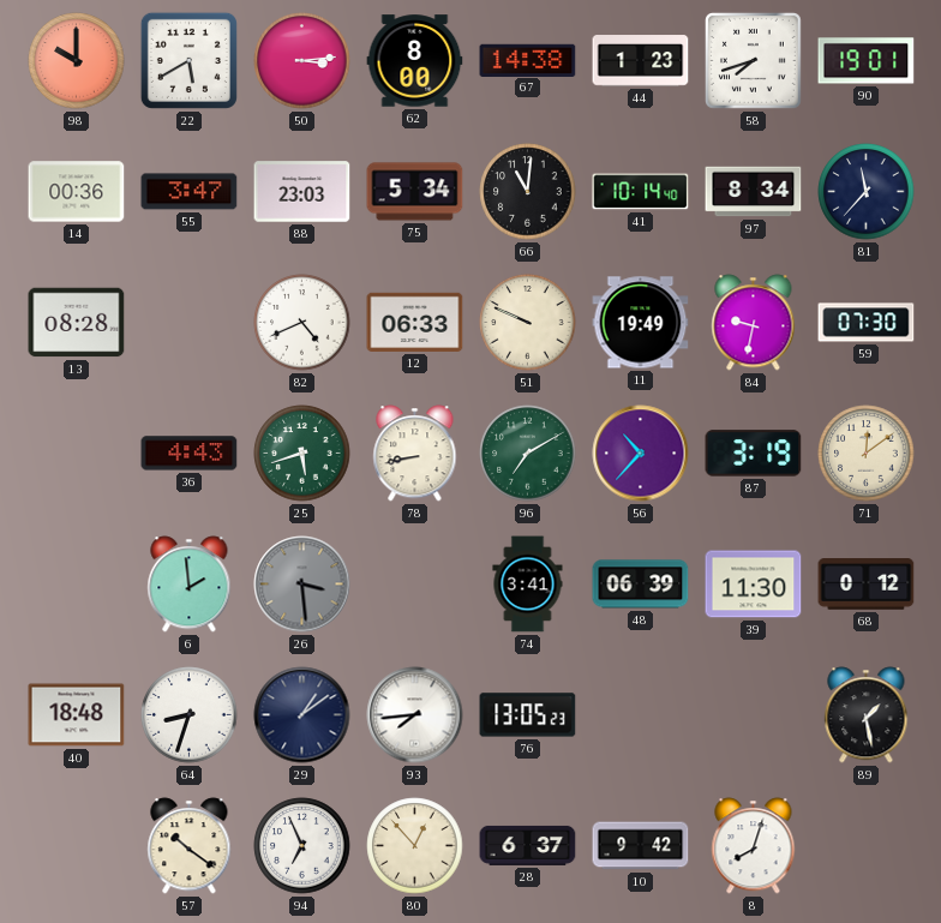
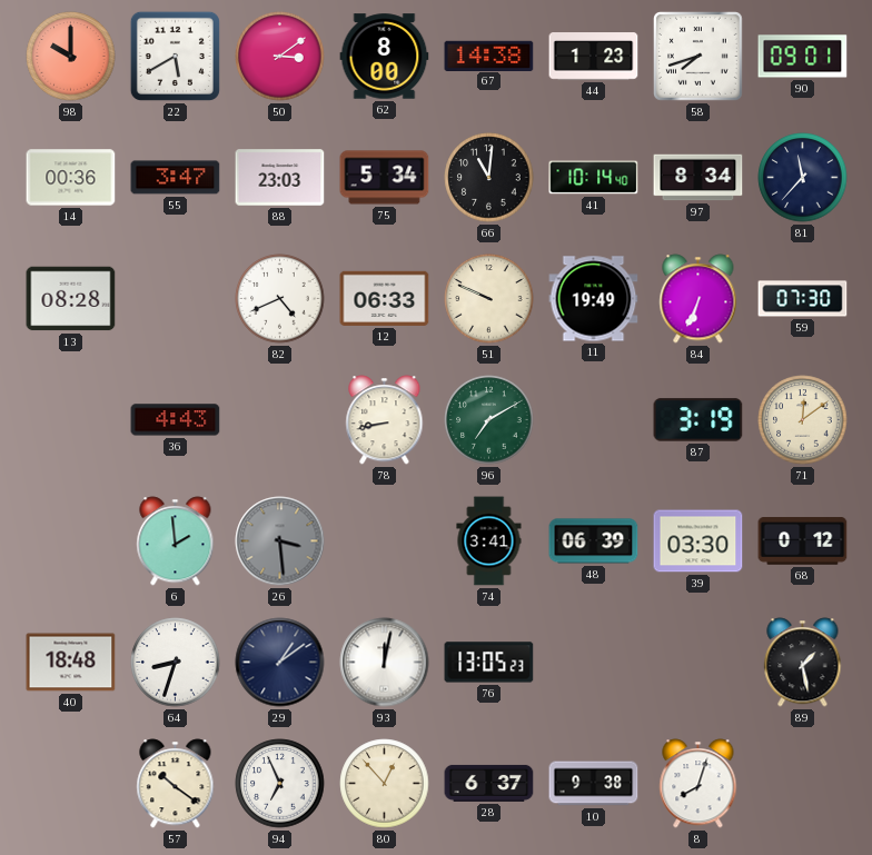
50: 3:14 -> 3:09 (280, 57)
90: 19:01 -> 09:01 (803, 57)
84: 9:32 -> 6:34 (698, 299)
25: 5:42 -> none (302, 454)
56: 10:37 -> none (641, 454)
39: 11:30 -> 03:30 (698, 541)
93: 7:44 -> 12:02 (385, 663)
10: 9:42 -> 9:38 (594, 784)
